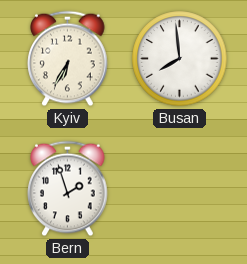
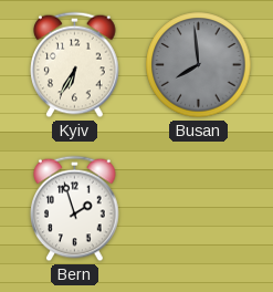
Busan dial: white -> grey (199, 65)
